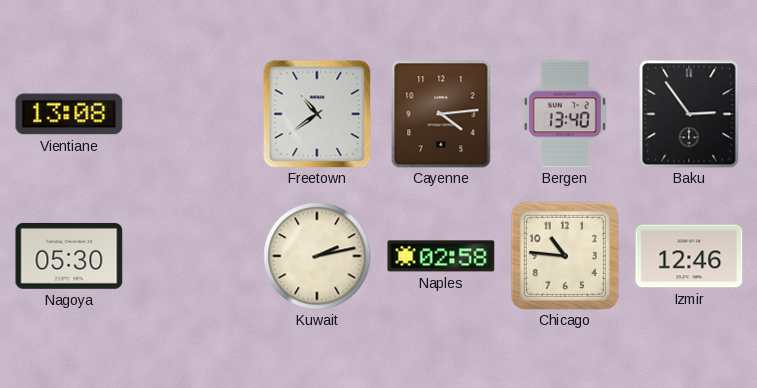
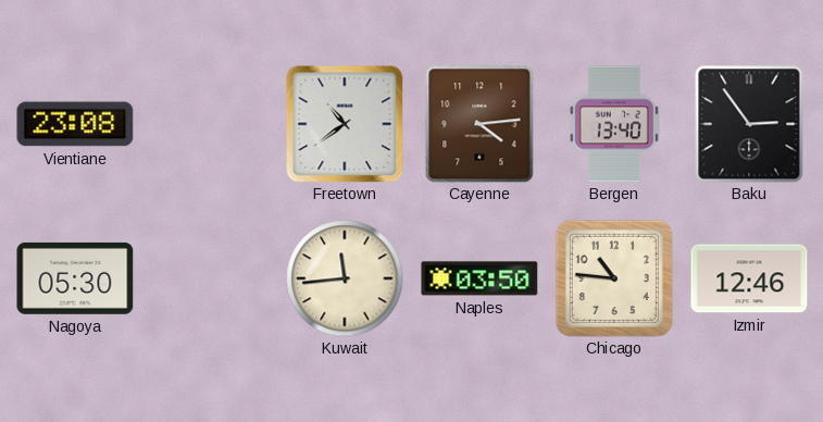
Vientiane: 13:08 -> 23:08 (75, 124)
Kuwait: 2:13 -> 11:44 (345, 278)
Naples: 02:58 -> 03:50 (479, 278)
